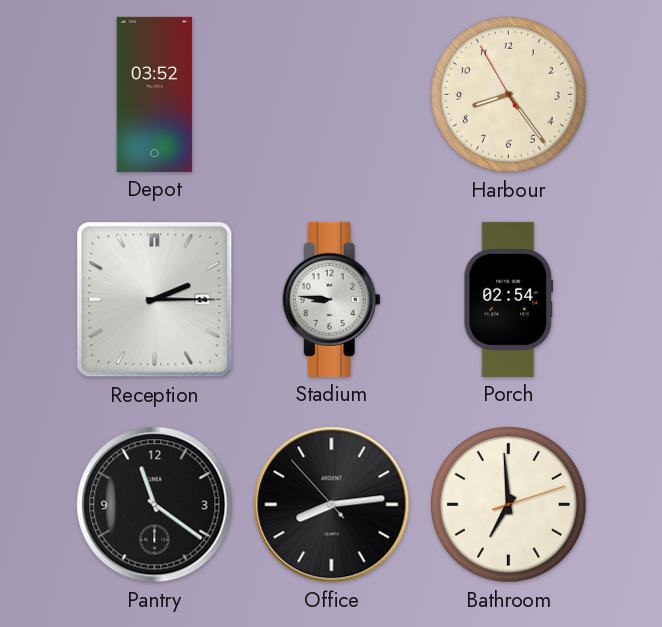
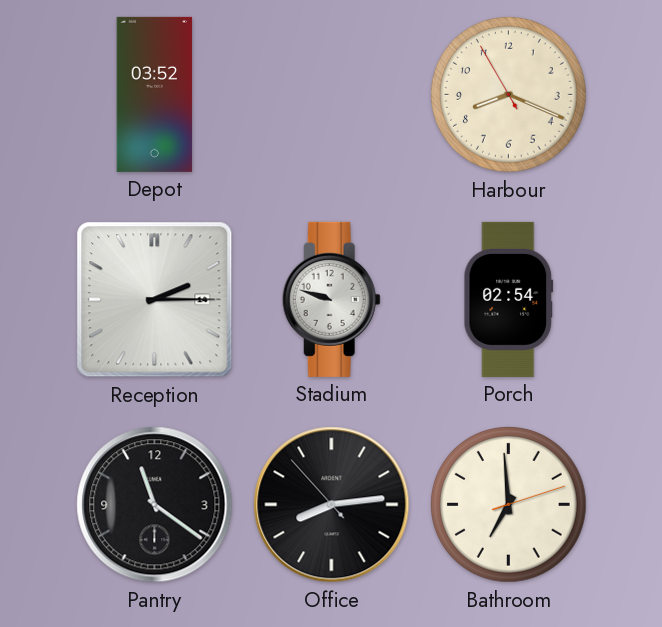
Harbour: 8:23 -> 8:18 (509, 95)
Stadium: 8:46 -> 9:48 (331, 299)
